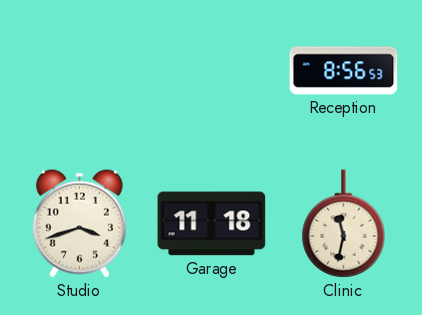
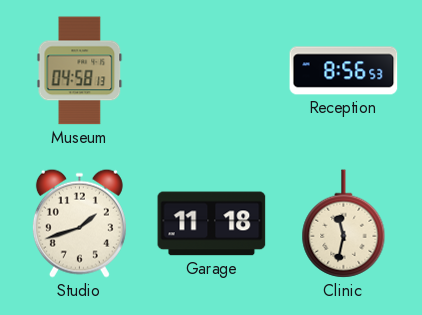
Museum: none -> 04:58 (80, 71)
Studio: 3:42 -> 1:42 (79, 223)
